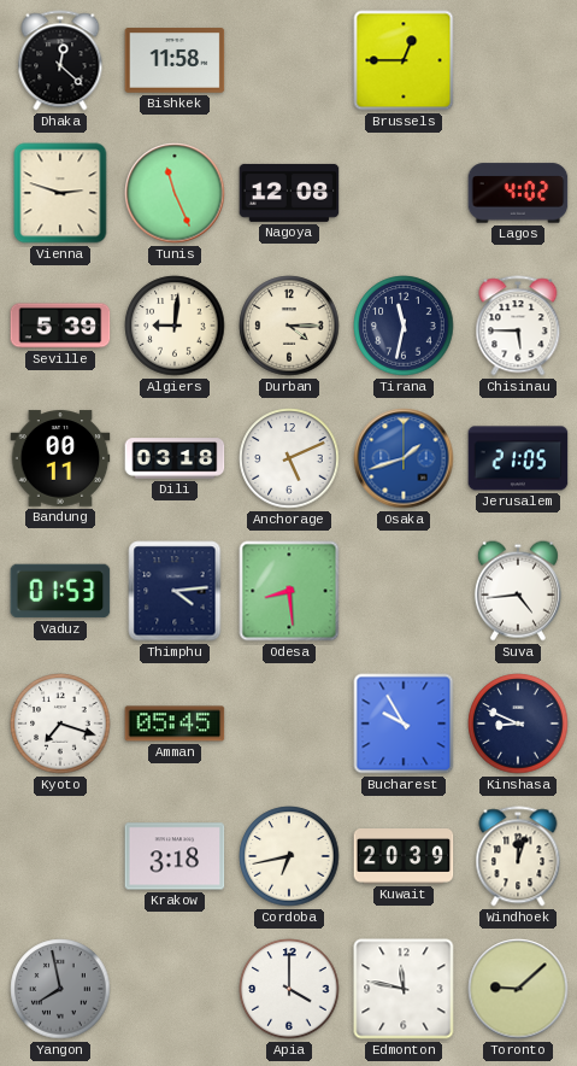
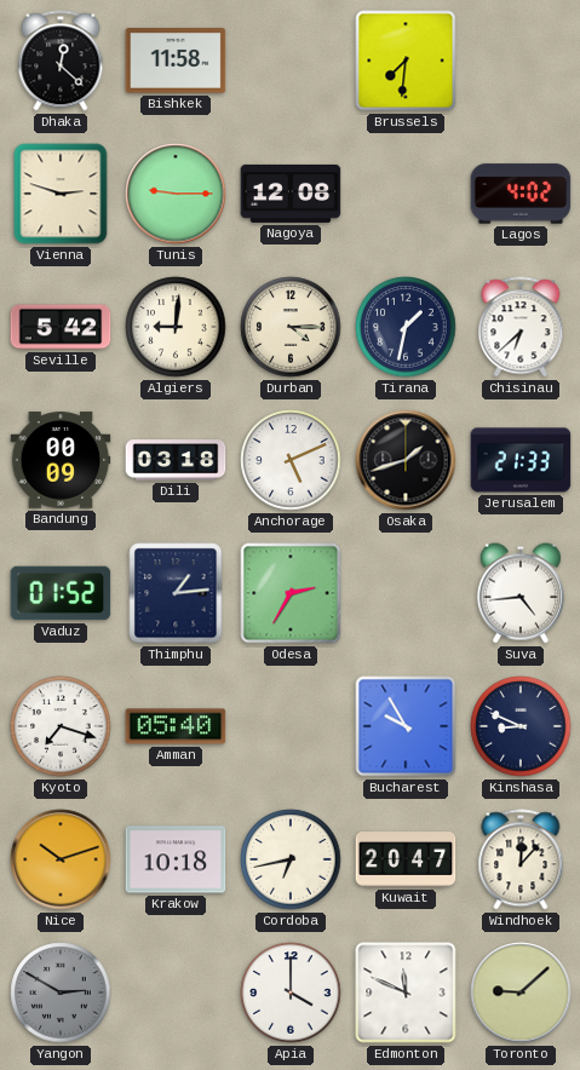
Brussels: 12:45 -> 7:31 (406, 61)
Tunis: 11:26 -> 9:15 (176, 194)
Seville: 5:39 -> 5:42 (61, 327)
Tirana: 11:32 -> 1:32 (406, 327)
Chisinau: 5:45 -> 6:38 (521, 327)
Bandung: 00:11 -> 00:09 (61, 460)
Osaka dial: blue -> black (406, 460)
Jerusalem: 21:05 -> 21:33 (521, 460)
Vaduz: 01:53 -> 01:52 (61, 593)
Thimphu: 4:14 -> 1:14 (176, 593)
Odesa: 8:29 -> 2:35 (291, 593)
Amman: 05:45 -> 05:40 (176, 726)
Nice: none -> 10:12 (61, 859)
Krakow: 3:18 -> 10:18 (176, 859)
Kuwait: 20:39 -> 20:47 (406, 861)
Windhoek: 12:03 -> 12:07 (521, 859)
Yangon: 7:58 -> 2:50 (61, 993)
Edmonton: 11:47 -> 11:49 (406, 993)
